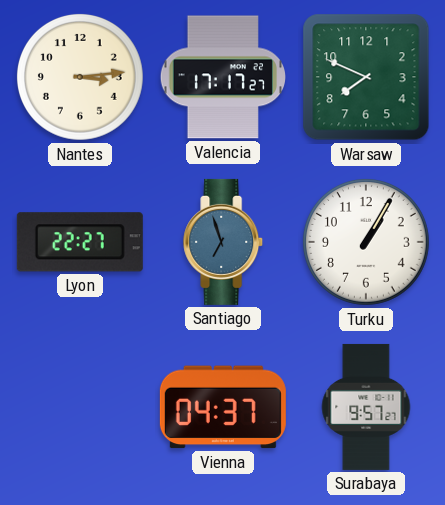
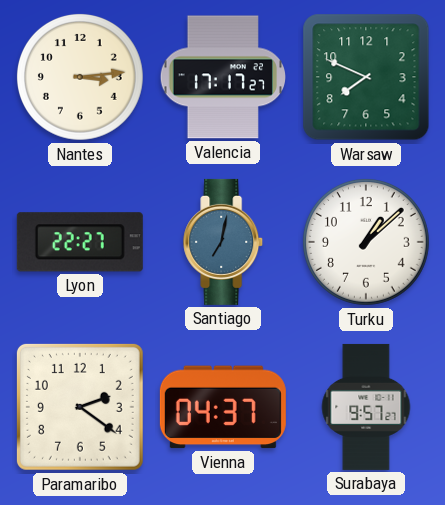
Santiago: 6:57 -> 7:02 (224, 242)
Turku: 1:05 -> 1:08 (366, 242)
Paramaribo: none -> 2:21 (80, 407)
